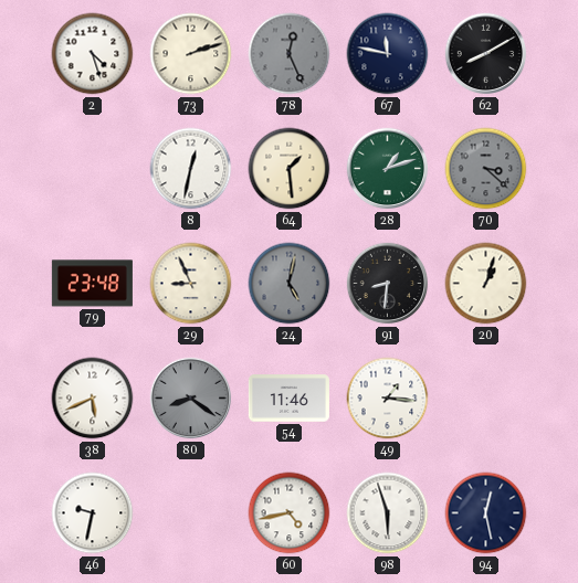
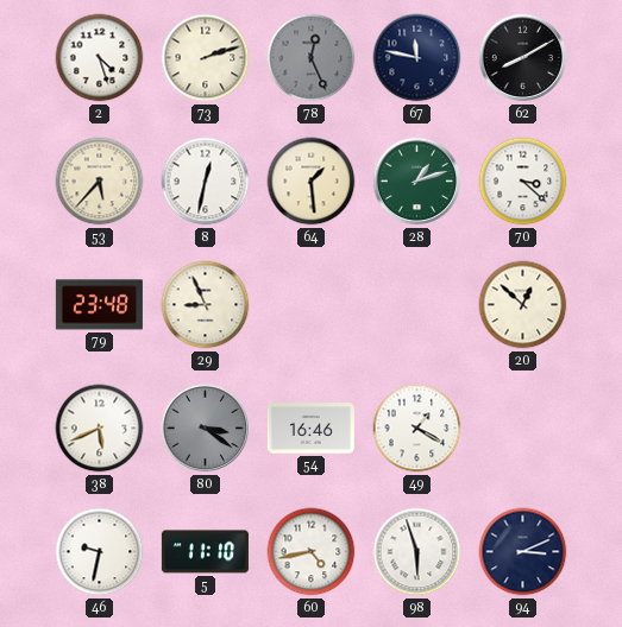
53: none -> 5:37 (100, 182)
70 dial: grey -> white (523, 182)
24: 5:02 -> none (290, 284)
91: 8:31 -> none (388, 284)
20: 1:03 -> 12:52 (523, 305)
80: 8:21 -> 3:21 (206, 429)
54: 11:46 -> 16:46 (310, 429)
49: 1:16 -> 1:20 (417, 429)
5: none -> 11:10 (205, 552)
94: 12:28 -> 3:11 (523, 552)
